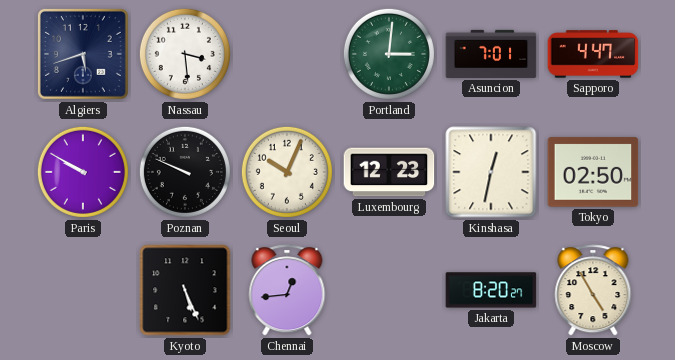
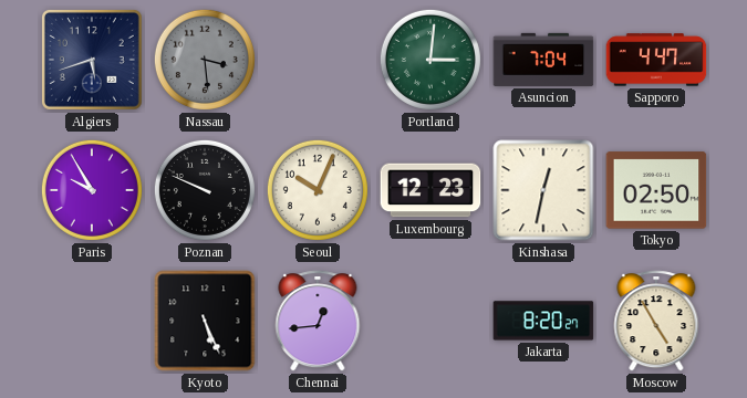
Nassau dial: white -> grey (205, 60)
Asuncion: 7:01 -> 7:04 (543, 60)
Paris: 9:50 -> 9:55 (92, 190)
